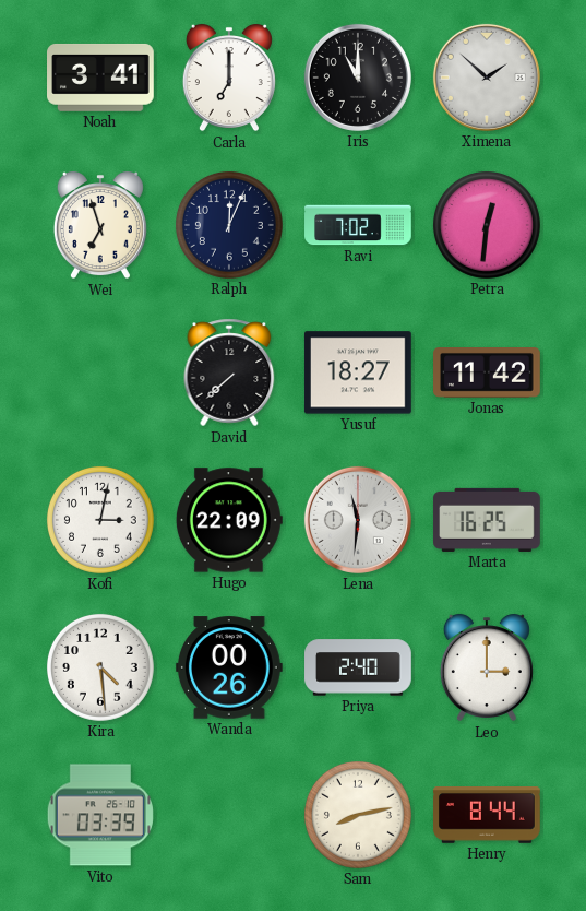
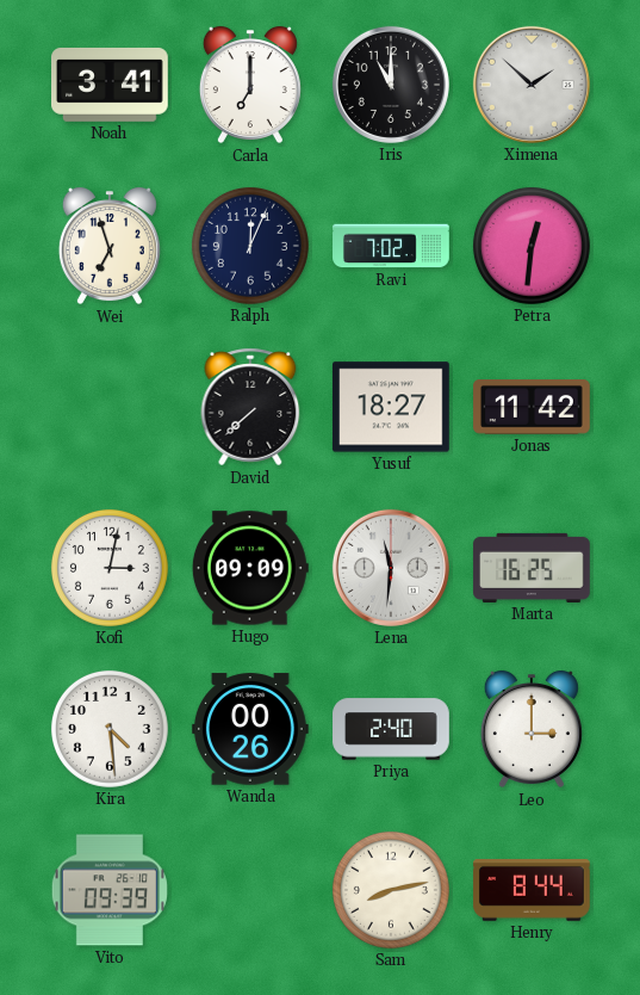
Hugo: 22:09 -> 09:09 (250, 568)
Vito: 03:39 -> 09:39 (110, 890)
